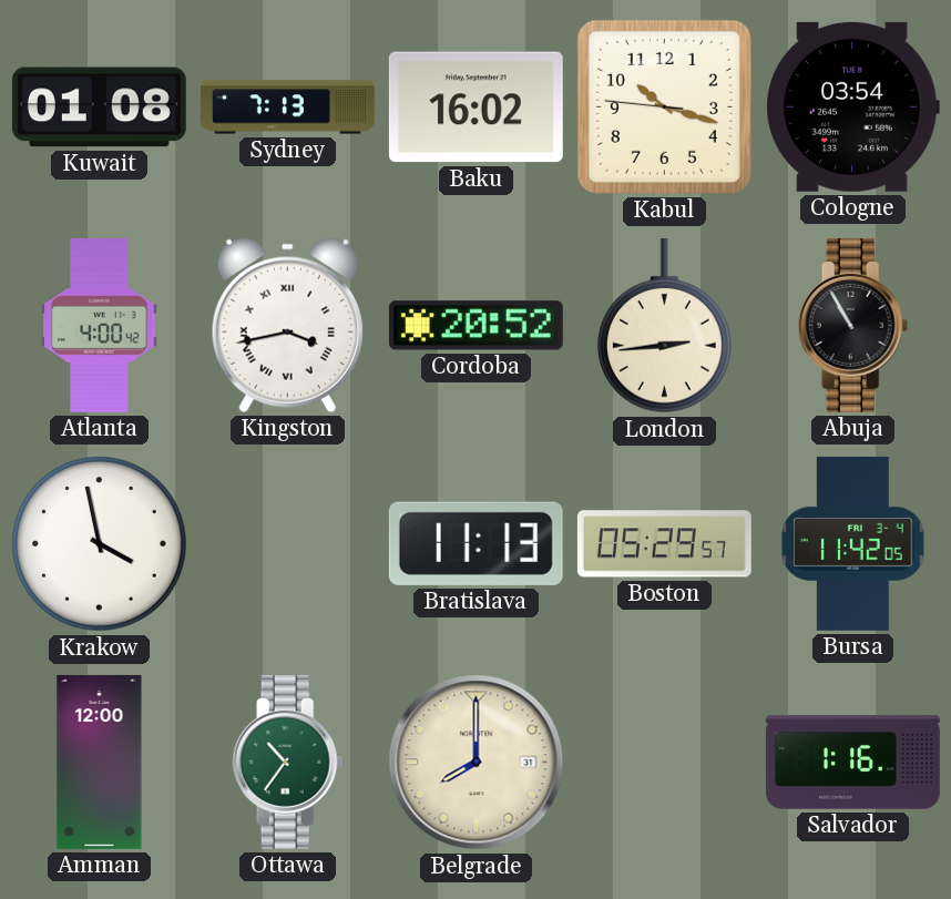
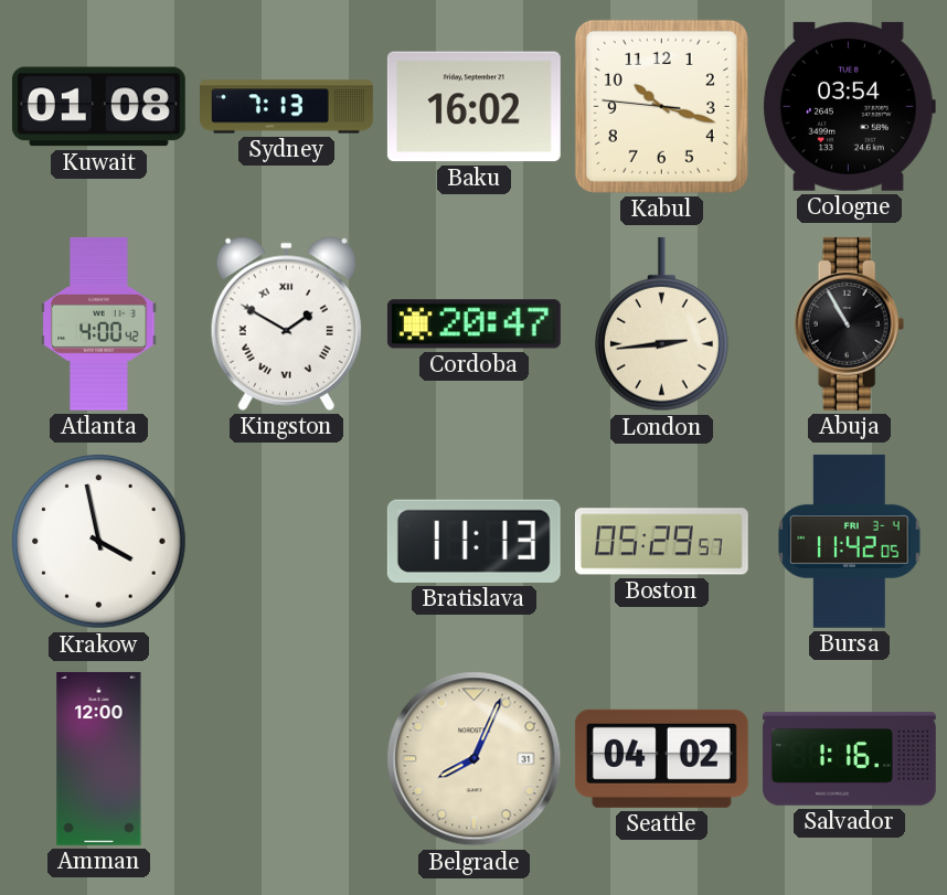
Kingston: 3:43 -> 1:50 (286, 323)
Cordoba: 20:52 -> 20:47 (474, 324)
Ottawa: 10:36 -> none (288, 762)
Belgrade: 8:00 -> 8:04 (475, 759)
Seattle: none -> 04:02 (661, 758)
